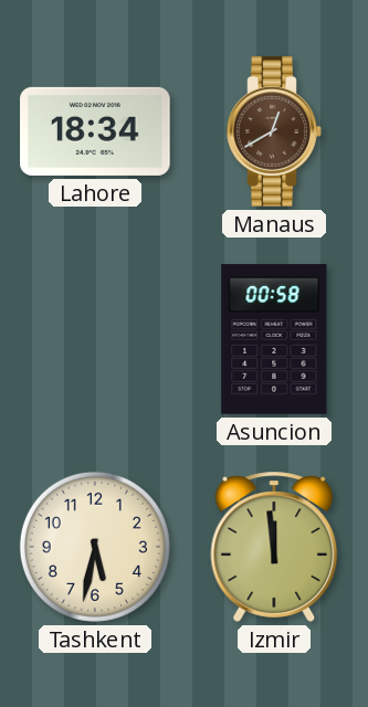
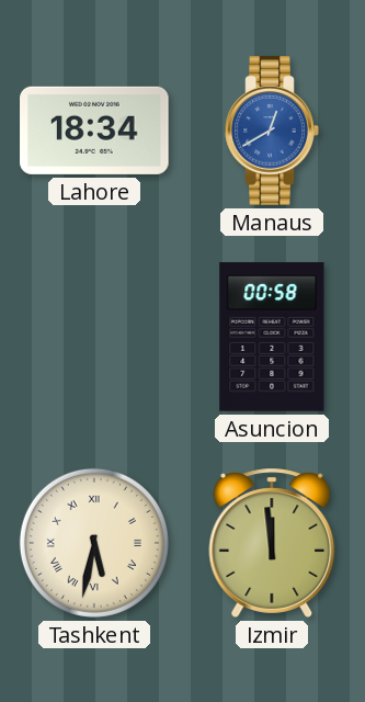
Manaus dial: brown -> blue (272, 131)
Tashkent numerals: Arabic -> Roman (94, 543)
